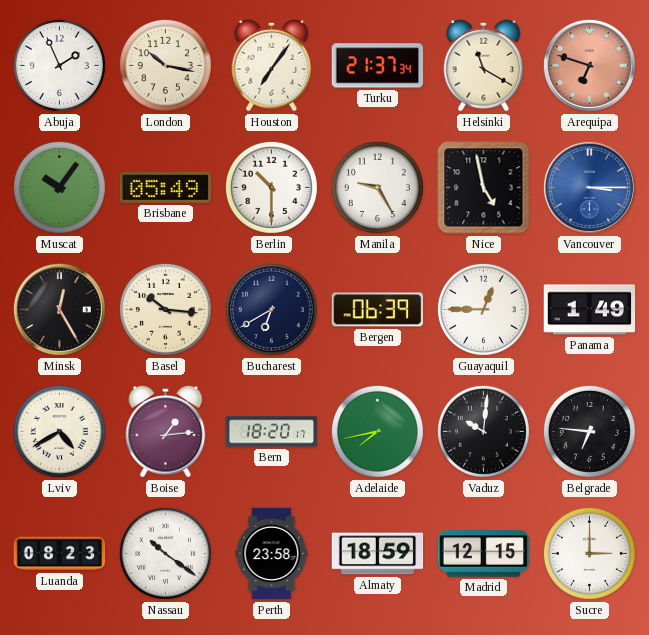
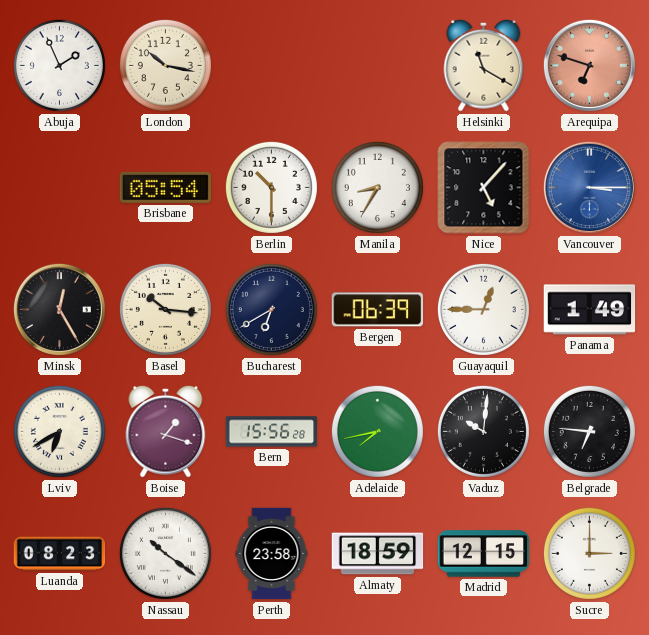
Houston: 7:06 -> none (272, 65)
Turku: 21:37 -> none (378, 66)
Muscat: 10:06 -> none (59, 187)
Brisbane: 05:49 -> 05:54 (166, 187)
Manila: 9:25 -> 8:35 (377, 187)
Nice: 4:58 -> 5:07 (484, 188)
Lviv: 4:40 -> 6:40 (59, 431)
Boise: 1:14 -> 1:18 (166, 431)
Bern: 18:20 -> 15:56 (272, 432)
